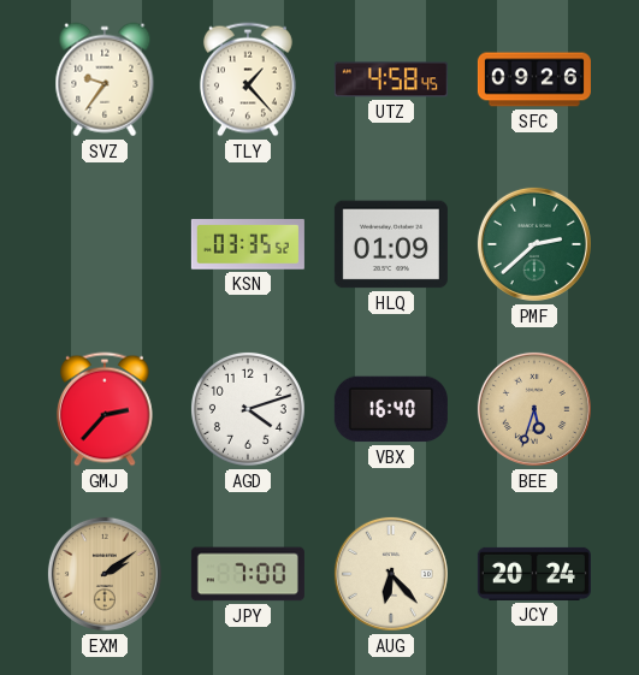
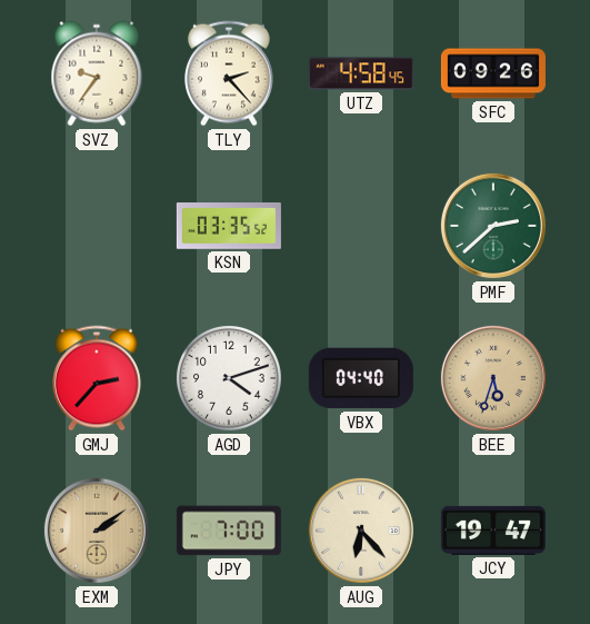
TLY: 1:23 -> 2:23 (229, 73)
HLQ: 01:09 -> none (391, 244)
VBX: 16:40 -> 04:40 (361, 378)
JCY: 20:24 -> 19:47 (493, 531)
